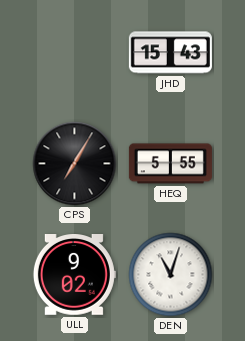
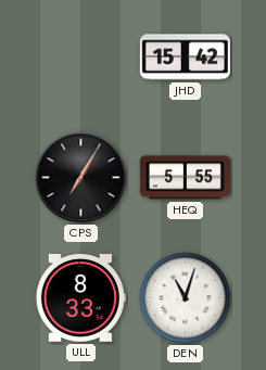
JHD: 15:43 -> 15:42 (185, 58)
ULL: 9:02 -> 8:33 (80, 298)
